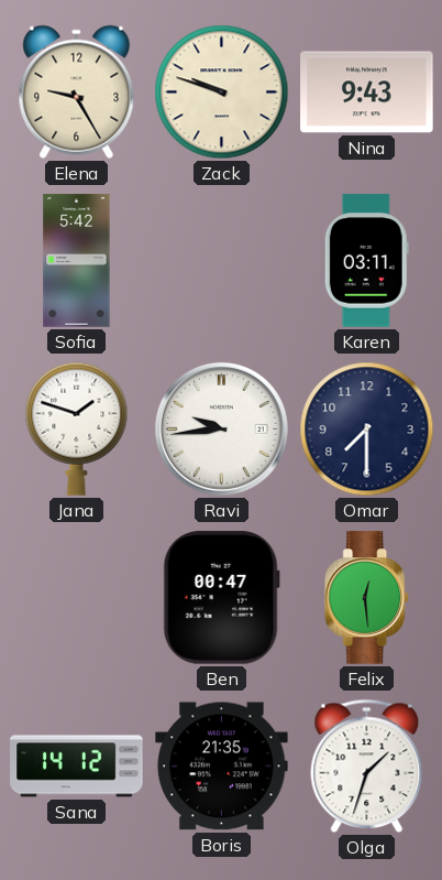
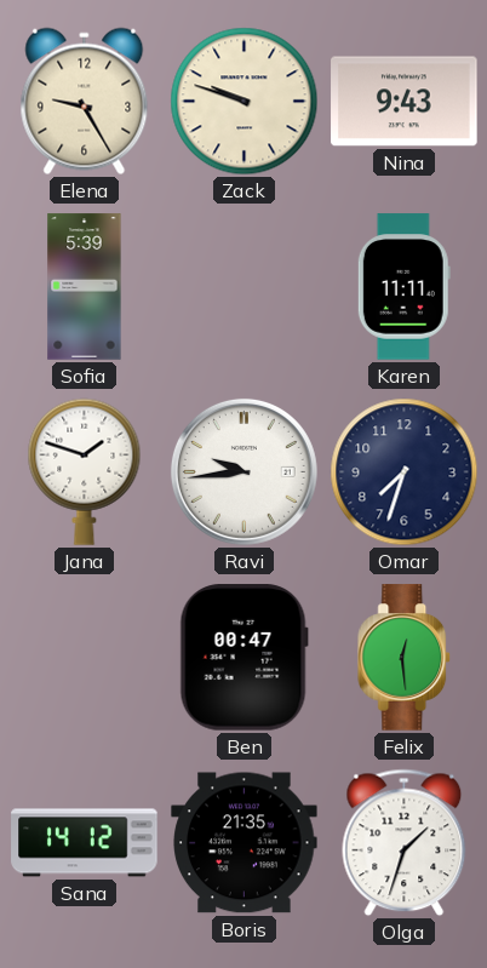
Sofia: 5:42 -> 5:39 (85, 287)
Karen: 03:11 -> 11:11 (403, 287)
Omar: 7:30 -> 7:33 (405, 472)
